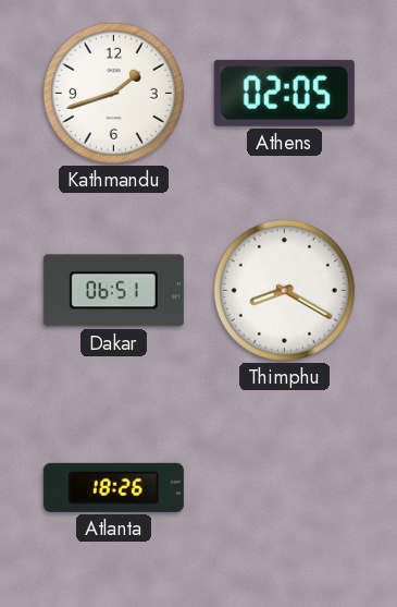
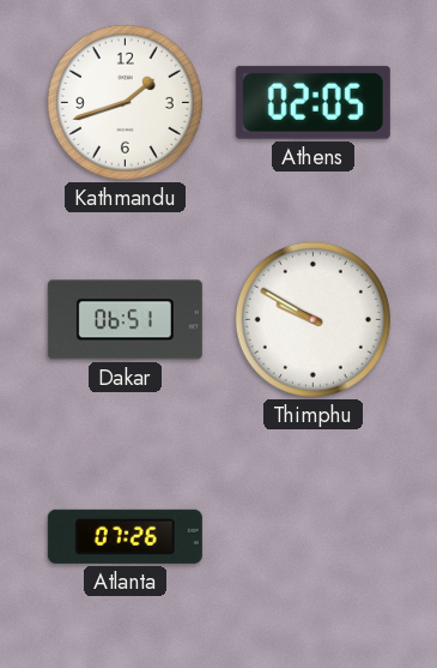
Thimphu: 8:20 -> 9:50 (312, 319)
Atlanta: 18:26 -> 07:26 (125, 536)
